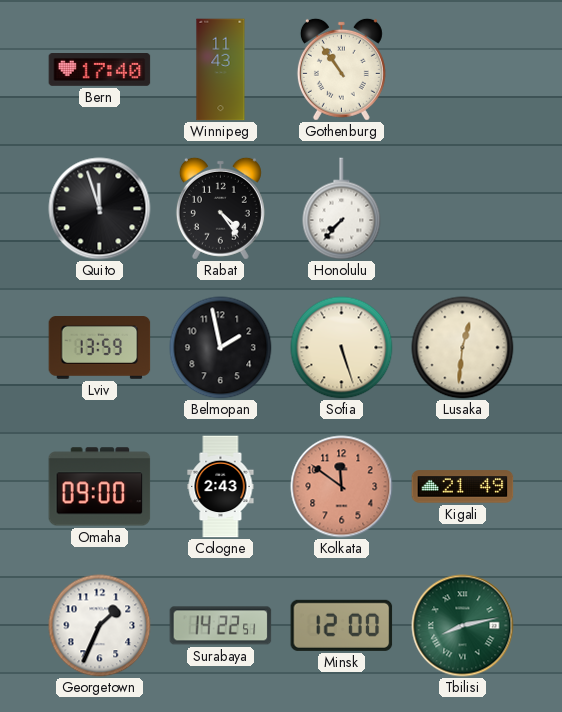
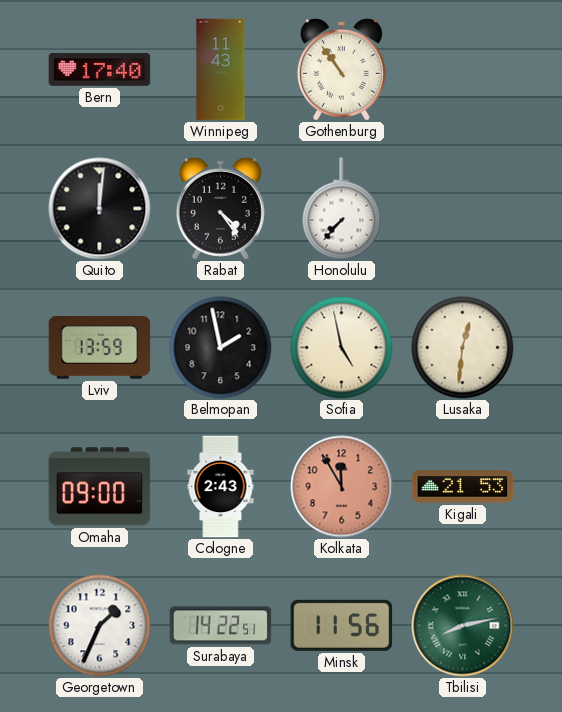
Quito: 11:57 -> 12:01 (100, 209)
Sofia: 5:27 -> 4:58 (342, 348)
Kolkata: 11:51 -> 11:55 (342, 487)
Kigali: 21:49 -> 21:53 (463, 487)
Minsk: 12:00 -> 11:56 (342, 625)
